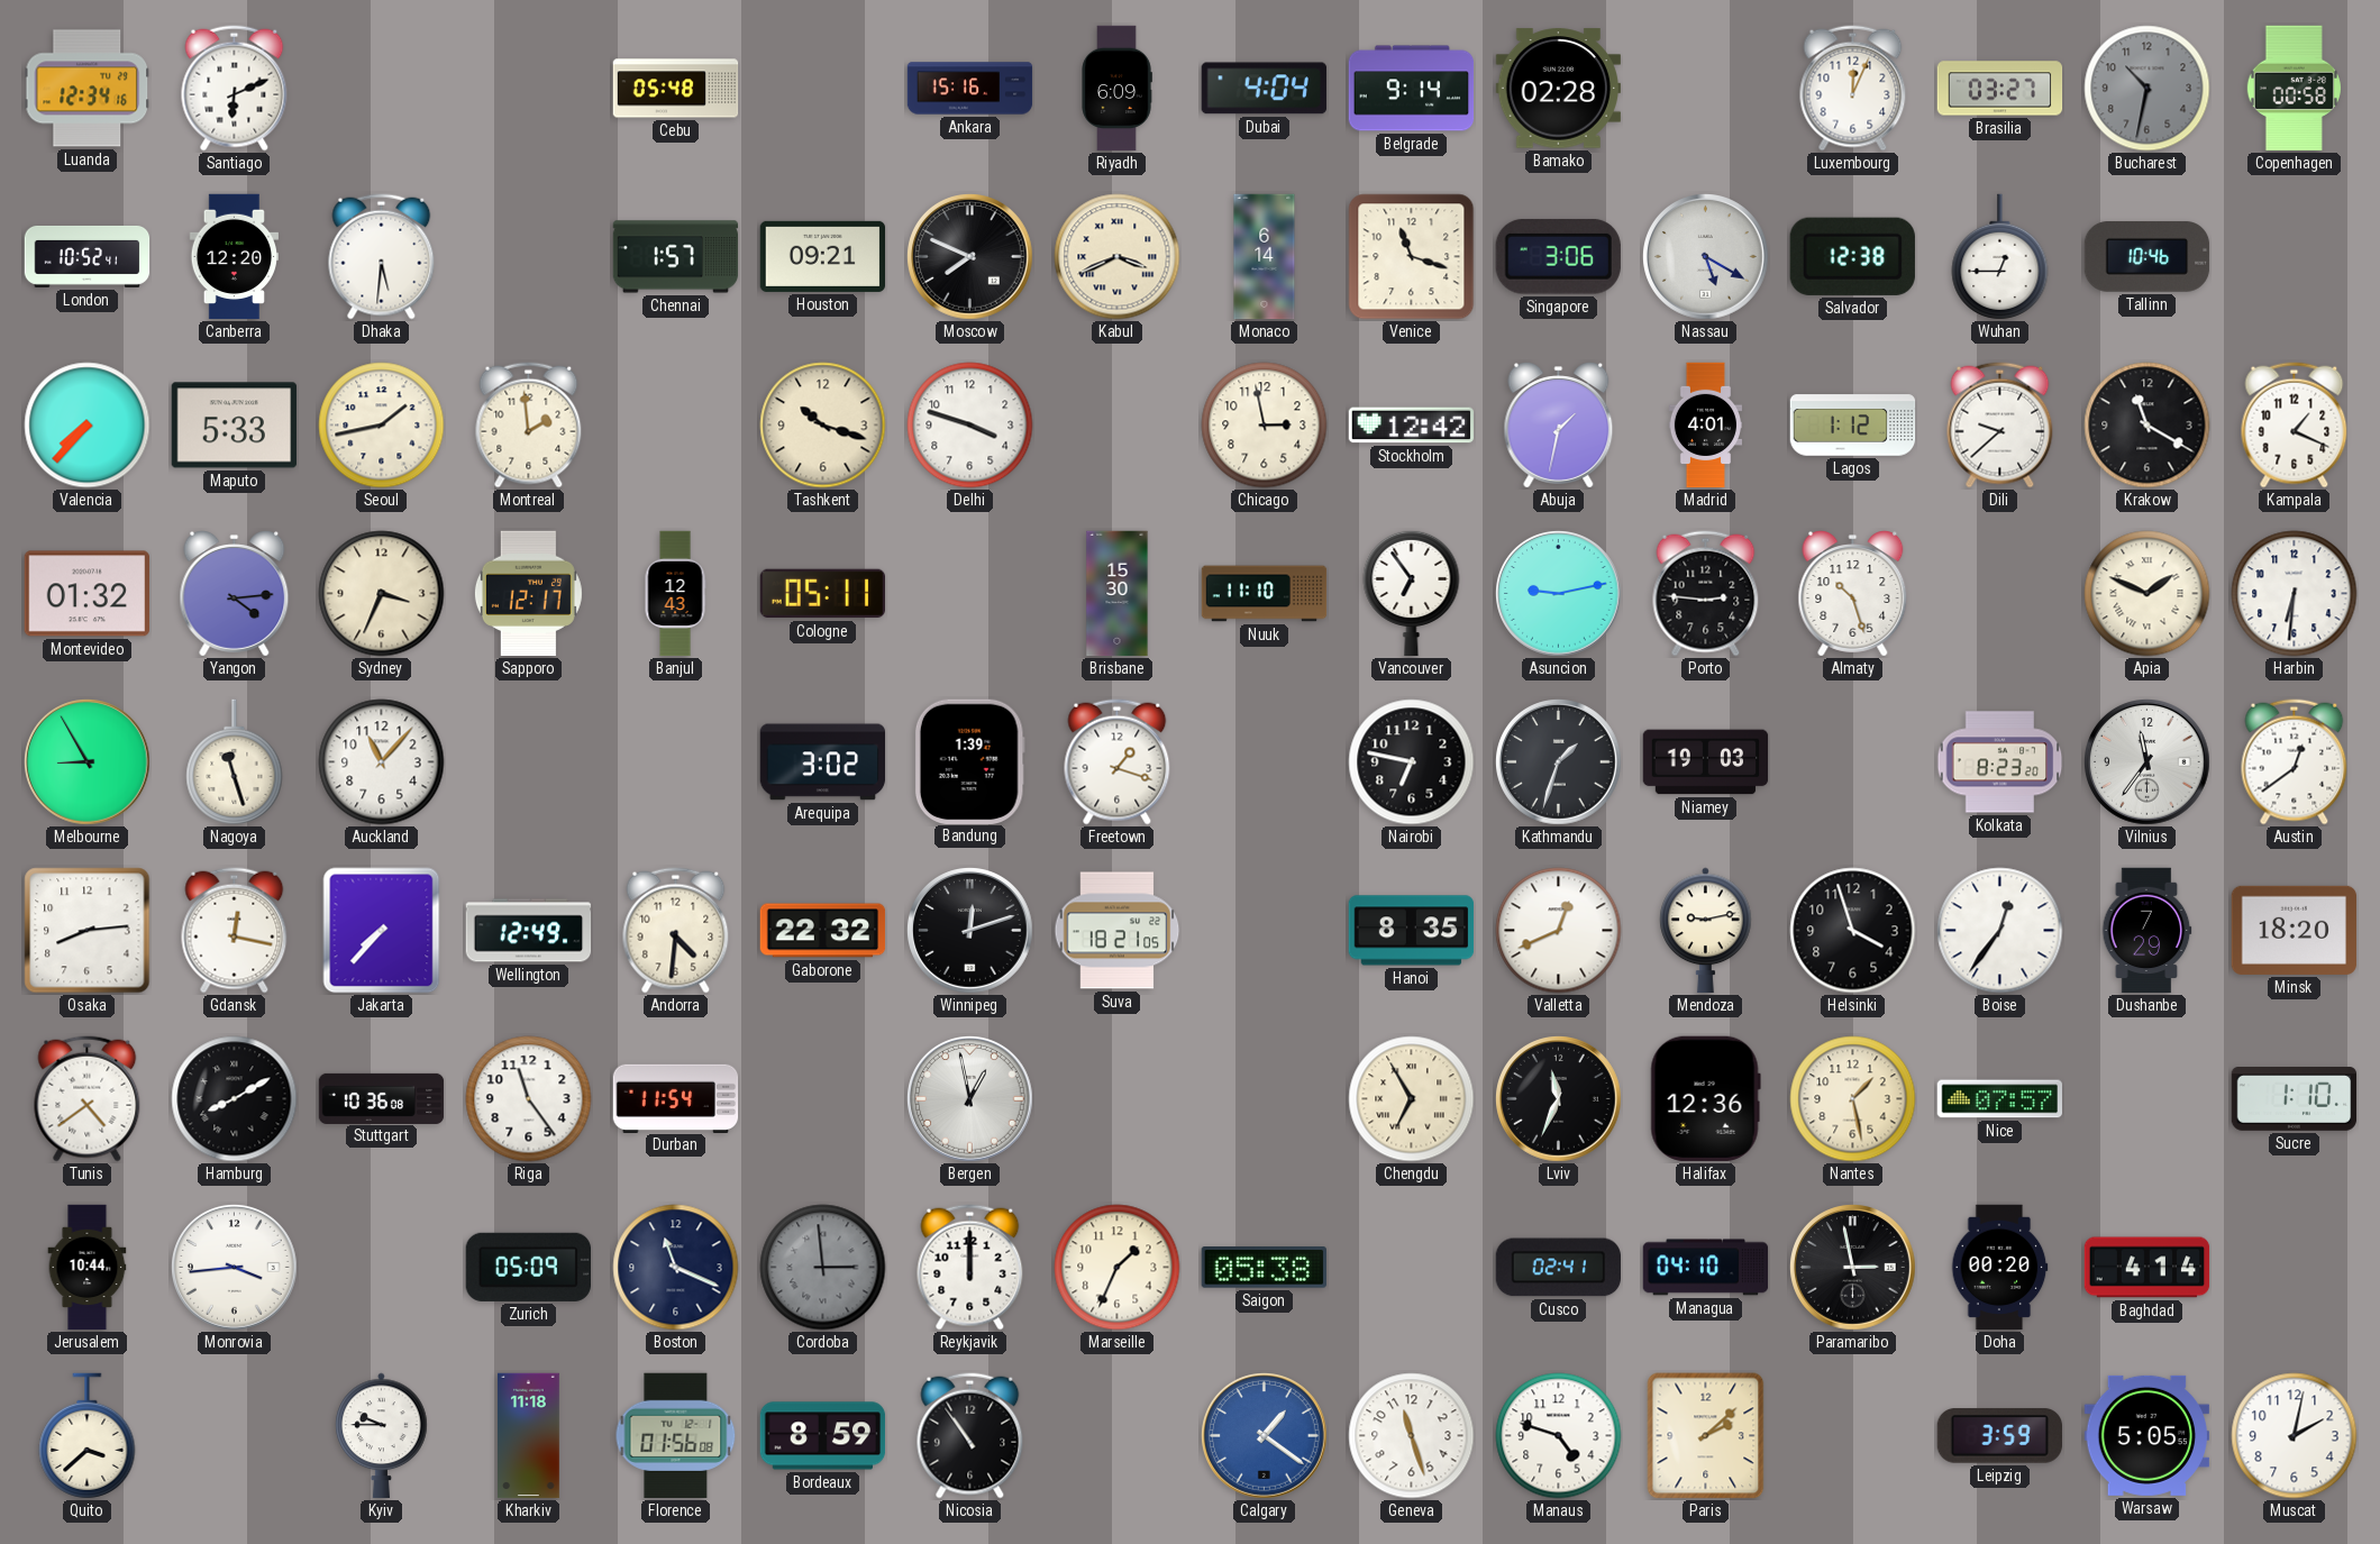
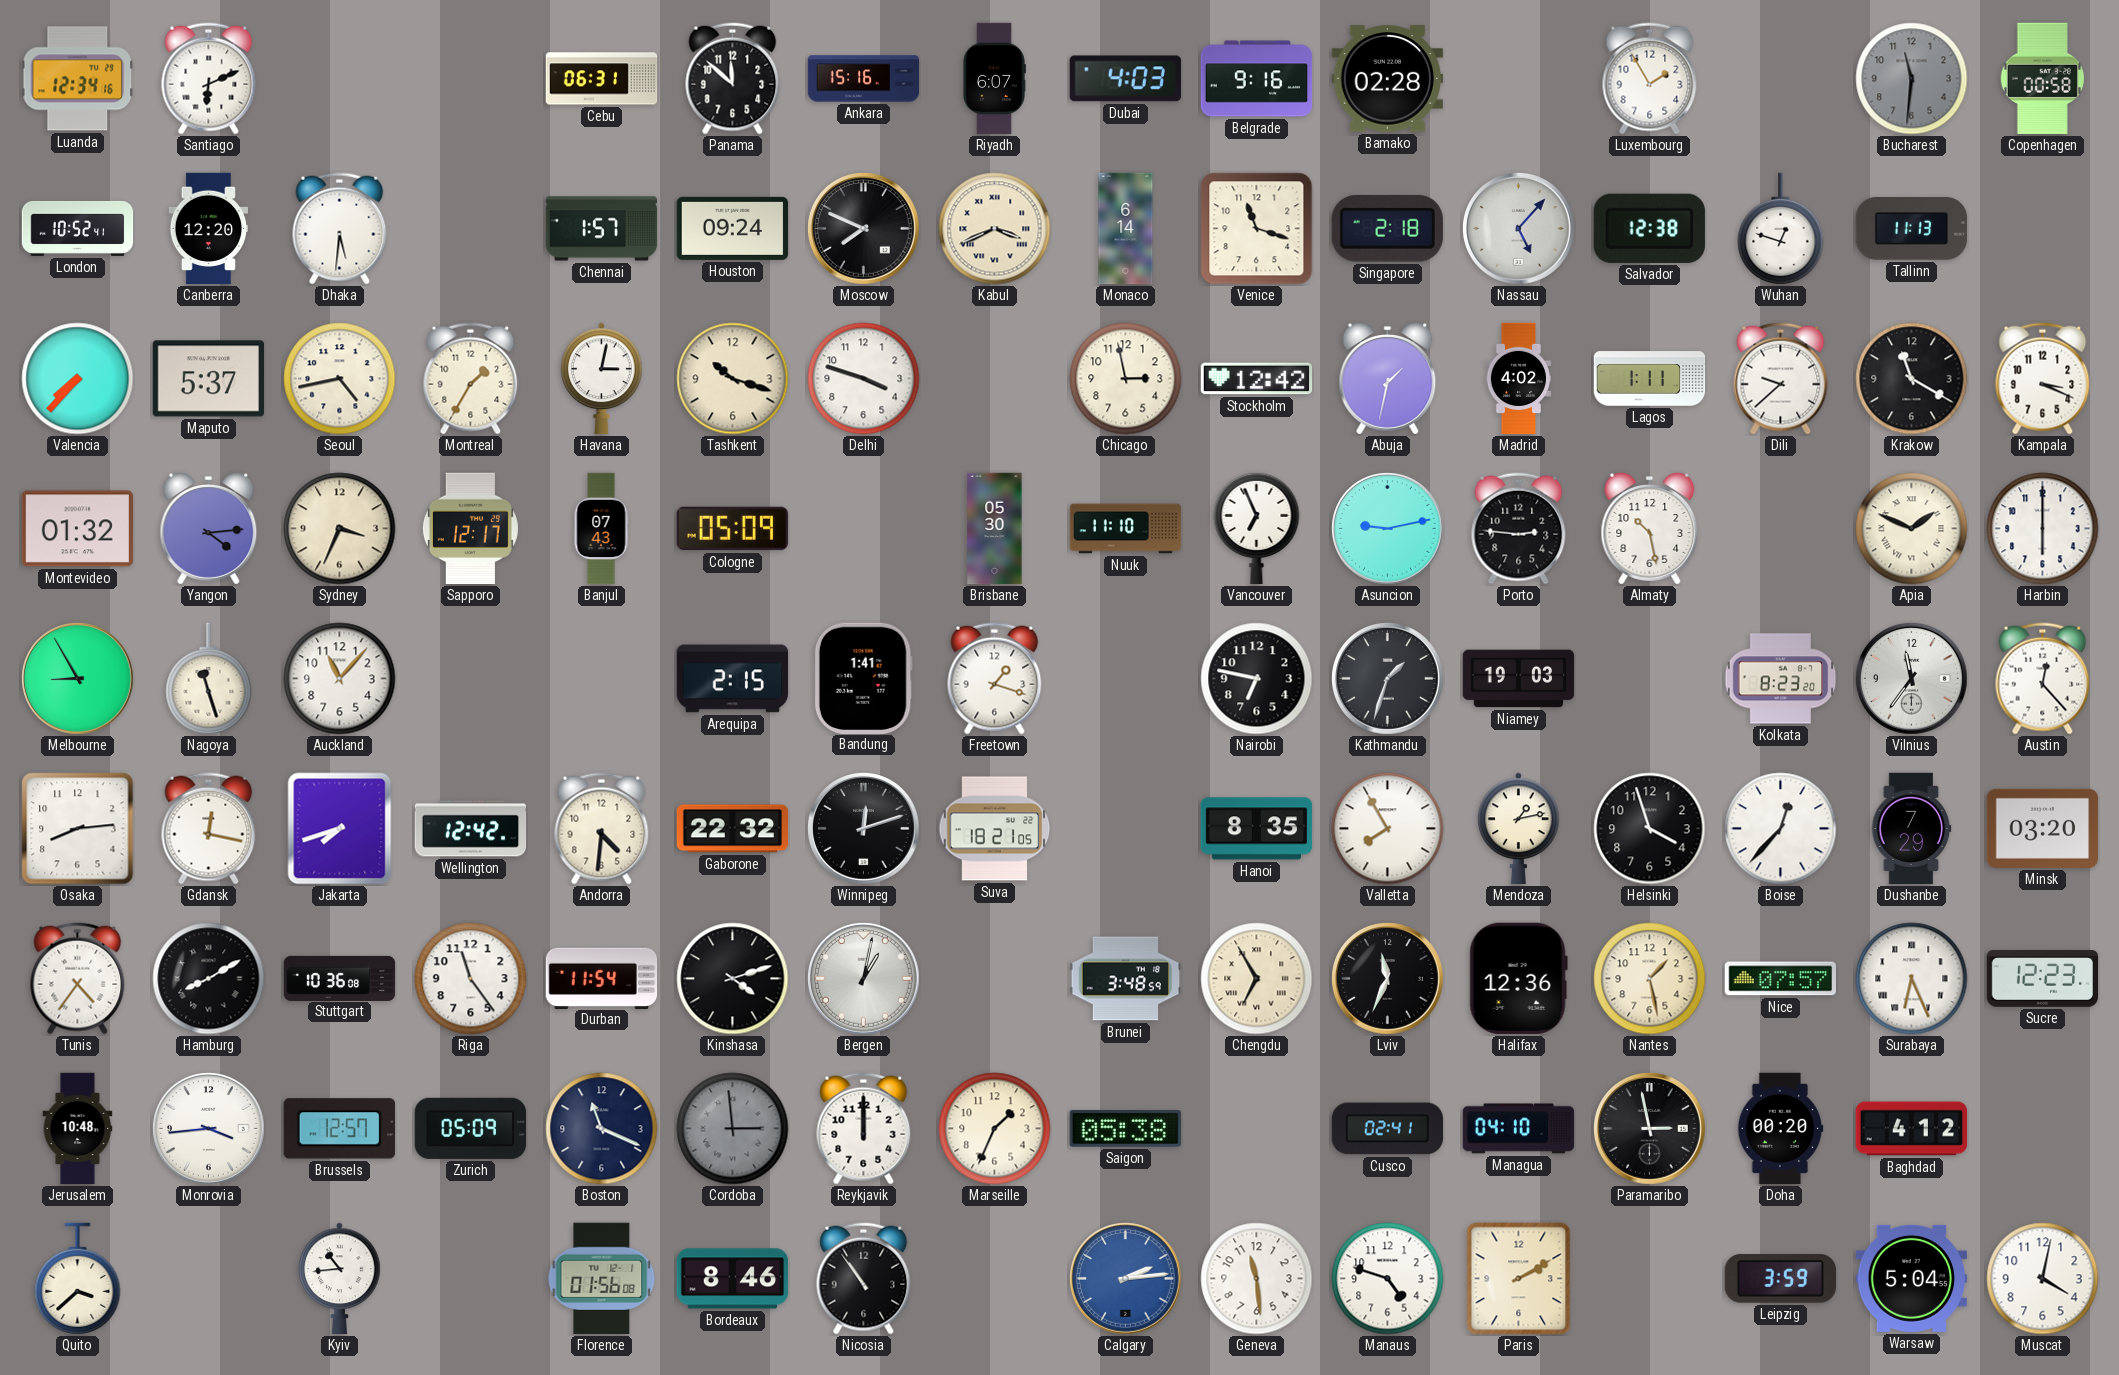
Cebu: 05:48 -> 06:31 (602, 79)
Panama: none -> 11:52 (733, 79)
Riyadh: 6:09 -> 6:07 (994, 79)
Dubai: 4:04 -> 4:03 (1125, 79)
Belgrade: 9:14 -> 9:16 (1257, 79)
Luxembourg: 12:04 -> 1:55 (1650, 79)
Brasilia: 03:27 -> none (2000, 89)
Bucharest: 10:32 -> 11:31 (1912, 79)
Houston: 09:21 -> 09:24 (733, 228)
Singapore: 3:06 -> 2:18 (1387, 229)
Nassau: 5:20 -> 5:07 (1519, 229)
Wuhan: 12:45 -> 12:48 (1781, 229)
Tallinn: 10:46 -> 11:13 (1912, 229)
Maputo: 5:33 -> 5:37 (208, 379)
Seoul: 1:43 -> 4:43 (340, 379)
Montreal: 1:59 -> 1:35 (471, 379)
Havana: none -> 3:02 (602, 379)
Madrid: 4:01 -> 4:02 (1518, 379)
Lagos: 1:12 -> 1:11 (1650, 379)
Kampala: 1:19 -> 3:19 (2043, 379)
Banjul: 12:43 -> 07:43 (601, 529)
Cologne: 05:11 -> 05:09 (732, 529)
Brisbane: 15:30 -> 05:30 (995, 529)
Vancouver: 6:54 -> 6:56 (1257, 528)
Almaty: 10:27 -> 10:28 (1650, 529)
Harbin: 6:31 -> 6:00 (2043, 529)
Arequipa: 3:02 -> 2:15 (733, 679)
Bandung: 1:39 -> 1:41 (863, 678)
Austin: 12:39 -> 12:23 (2043, 679)
Jakarta: 7:37 -> 7:42 (340, 829)
Wellington: 12:49 -> 12:42 (471, 829)
Valletta: 12:41 -> 7:55 (1388, 829)
Mendoza: 9:13 -> 1:13 (1519, 829)
Boise: 12:36 -> 12:37 (1781, 829)
Minsk: 18:20 -> 03:20 (2043, 828)
Tunis: 4:39 -> 4:36 (78, 979)
Kinshasa: none -> 4:12 (733, 979)
Bergen: 12:58 -> 1:02 (864, 979)
Brunei: none -> 3:48 (1126, 979)
Surabaya: none -> 6:26 (1912, 979)
Sucre: 1:10 -> 12:23 (2043, 979)
Jerusalem: 10:44 -> 10:48 (78, 1129)
Brussels: none -> 12:57 (339, 1129)
Baghdad: 4:14 -> 4:12 (1912, 1129)
Kyiv: 9:45 -> 10:44 (340, 1279)
Kharkiv: 11:18 -> none (529, 1436)
Bordeaux: 8:59 -> 8:46 (733, 1279)
Calgary: 1:21 -> 2:14 (1126, 1279)
Geneva: 11:27 -> 11:29 (1257, 1279)
Paris: 2:08 -> 2:10 (1519, 1279)
Warsaw: 5:05 -> 5:04 (1911, 1278)
Muscat: 2:02 -> 4:02 (2043, 1279)
